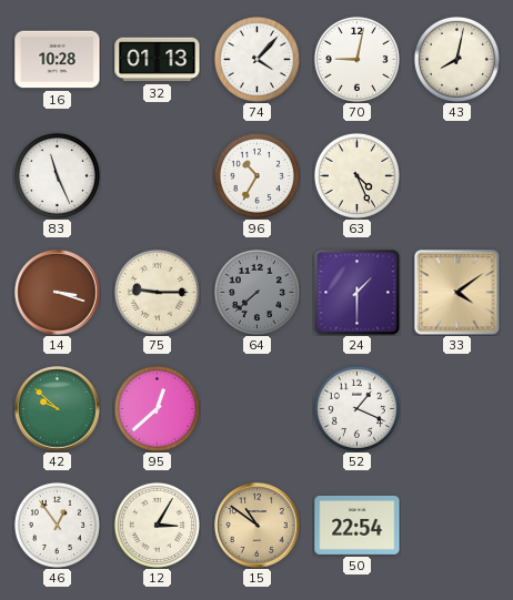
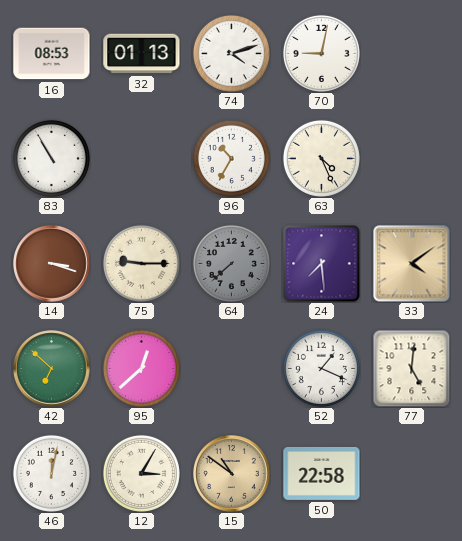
16: 10:28 -> 08:53 (52, 54)
74: 4:07 -> 4:12 (231, 53)
43: 8:02 -> none (456, 59)
83: 11:26 -> 10:55 (51, 158)
24: 1:30 -> 7:29 (322, 264)
42: 9:52 -> 6:52 (52, 369)
77: none -> 5:01 (411, 368)
46: 12:54 -> 12:02 (51, 473)
50: 22:54 -> 22:58 (322, 473)
